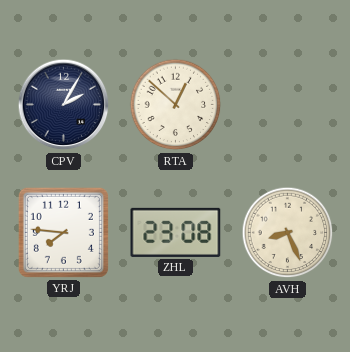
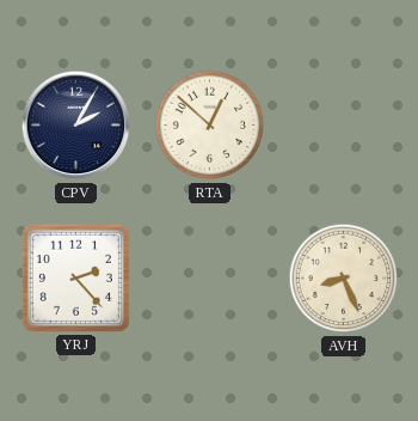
YRJ: 7:46 -> 2:23 (75, 277)
ZHL: 23:08 -> none (176, 232)
